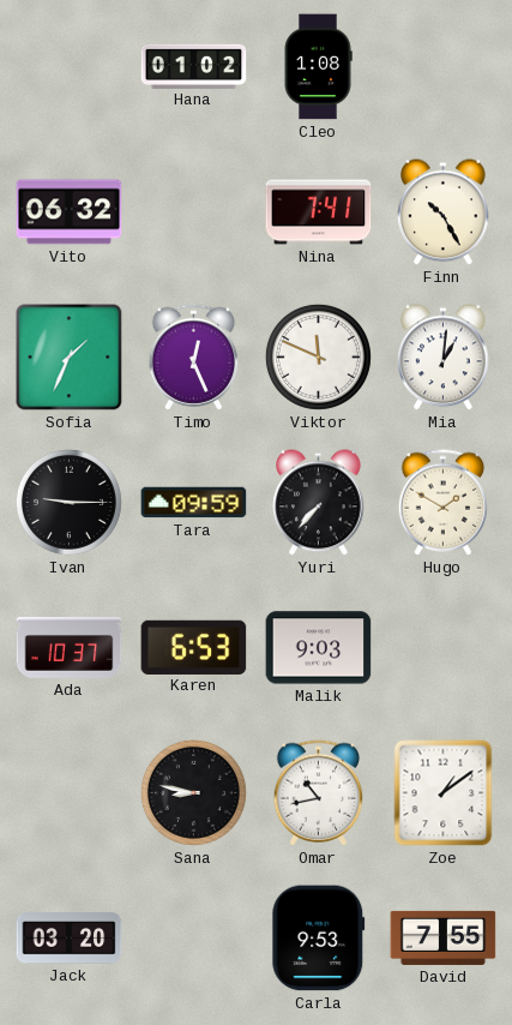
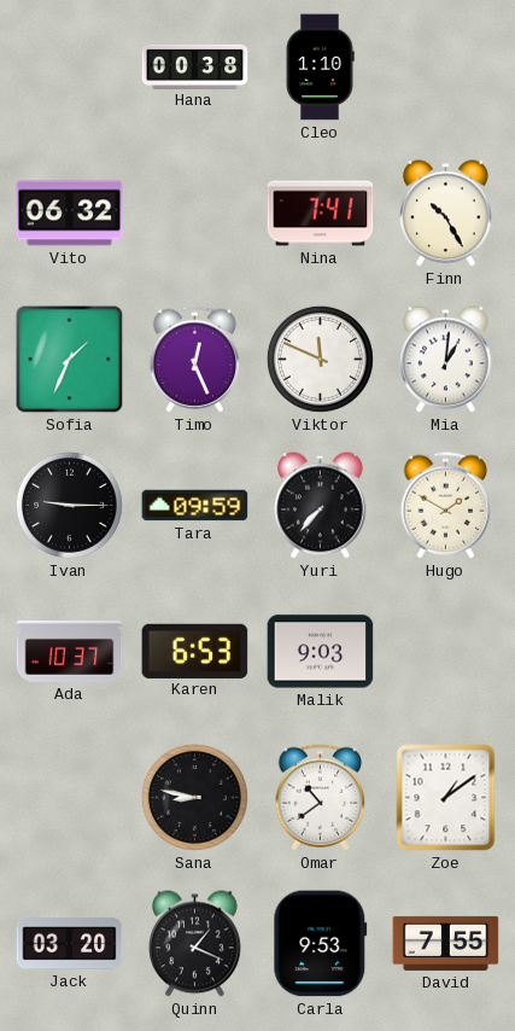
Hana: 01:02 -> 00:38 (195, 66)
Cleo: 1:08 -> 1:10 (320, 68)
Omar: 10:43 -> 10:39 (321, 798)
Quinn: none -> 1:19 (195, 944)
